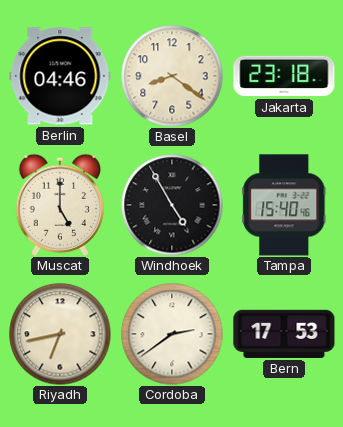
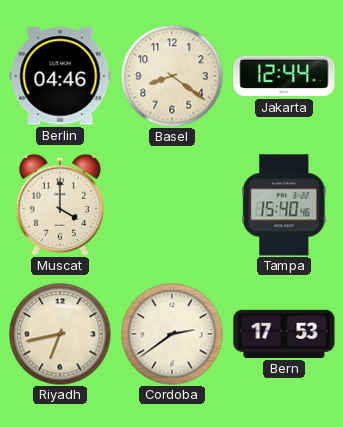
Jakarta: 23:18 -> 12:44 (284, 76)
Muscat: 5:00 -> 4:00 (59, 205)
Windhoek: 4:55 -> none (172, 205)
